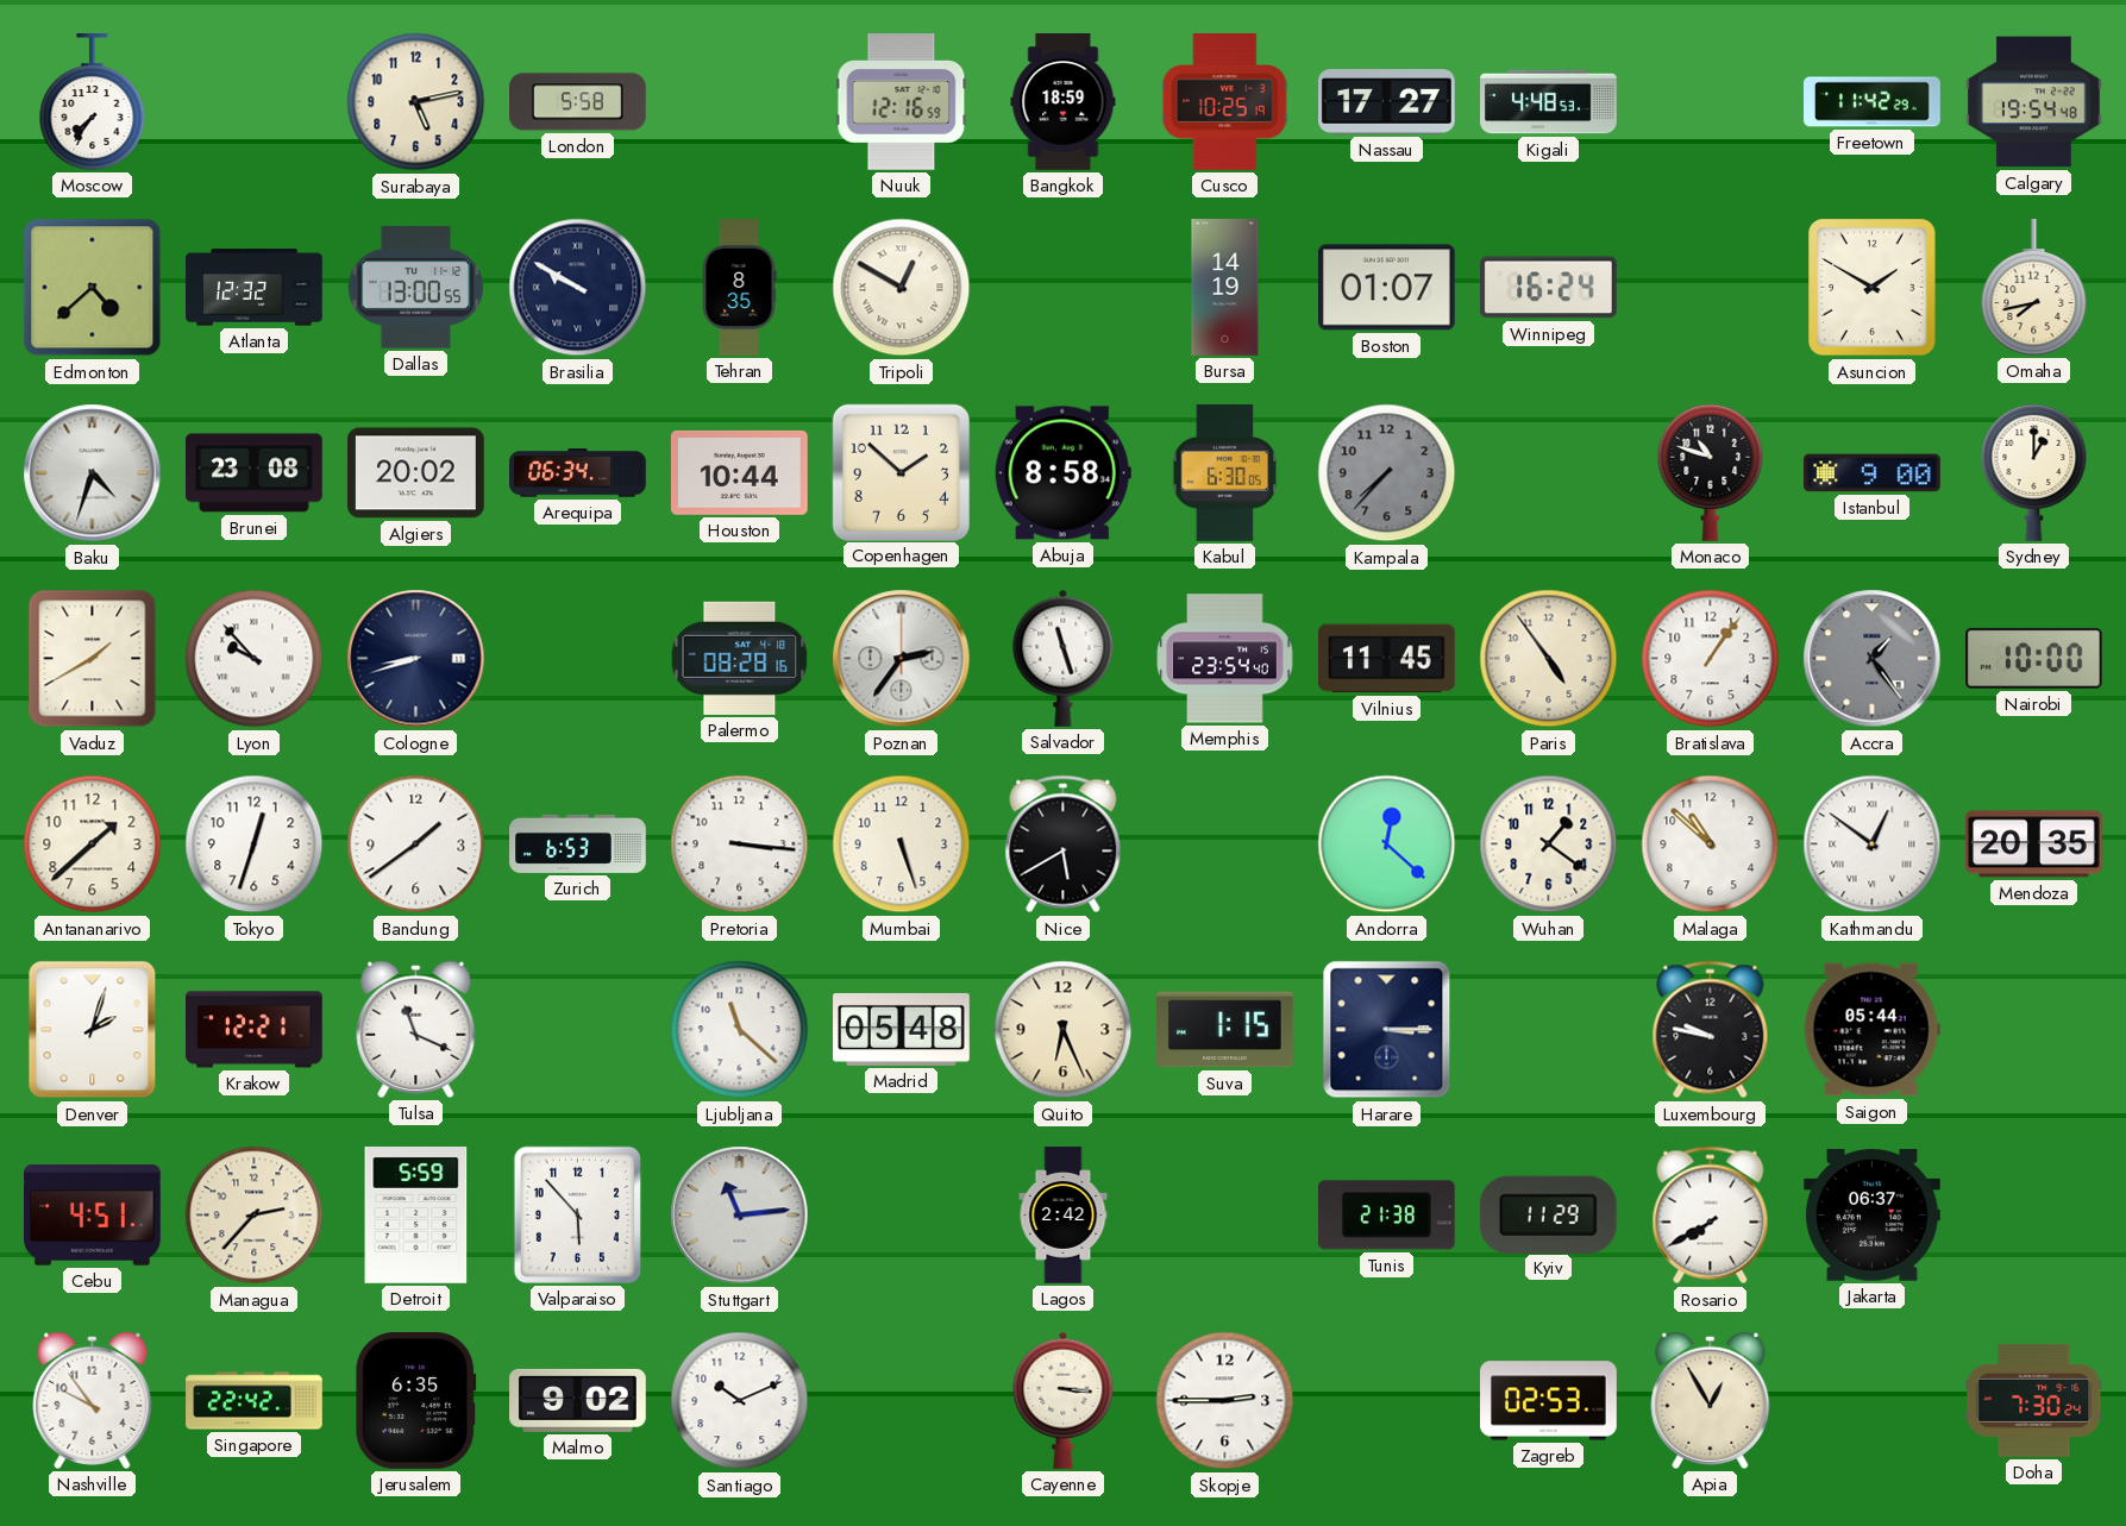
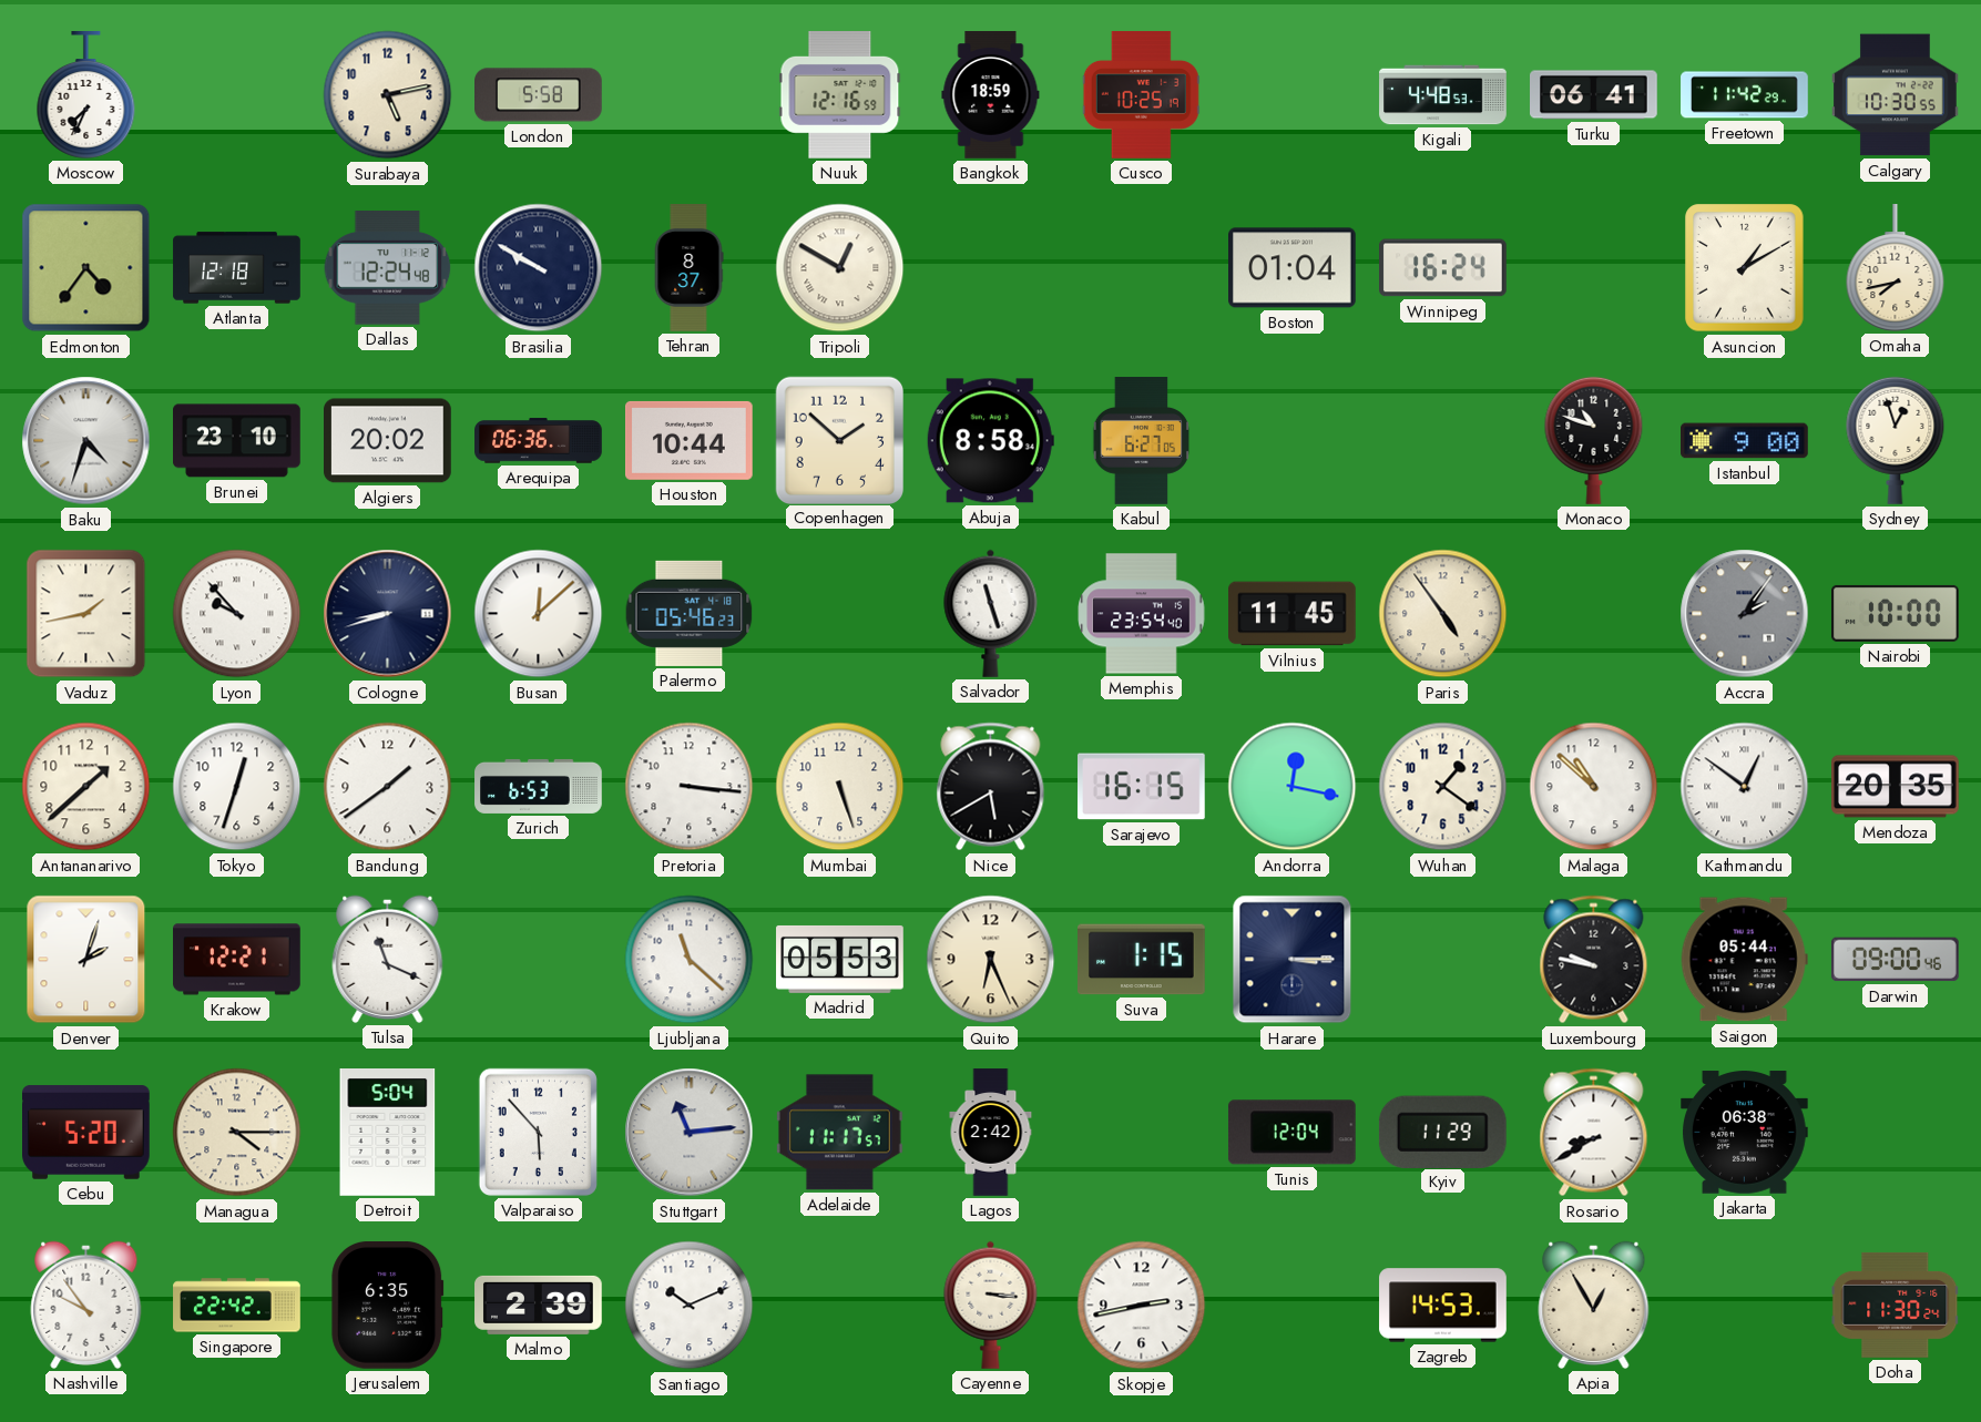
Moscow: 7:36 -> 7:34 (86, 95)
Nassau: 17:27 -> none (1387, 102)
Turku: none -> 06:41 (1594, 95)
Calgary: 19:54 -> 10:30 (1896, 95)
Edmonton: 4:38 -> 4:36 (86, 268)
Atlanta: 12:32 -> 12:18 (237, 268)
Dallas: 13:00 -> 12:24 (388, 268)
Tehran: 8:35 -> 8:37 (688, 268)
Bursa: 14:19 -> none (1225, 288)
Boston: 01:07 -> 01:04 (1293, 268)
Asuncion: 1:50 -> 1:10 (1745, 268)
Brunei: 23:08 -> 23:10 (237, 441)
Arequipa: 06:34 -> 06:36 (539, 441)
Kabul: 6:30 -> 6:27 (1142, 441)
Kampala: 7:37 -> none (1387, 473)
Sydney: 1:00 -> 12:57 (1896, 440)
Vaduz: 1:40 -> 1:43 (86, 614)
Busan: none -> 12:08 (539, 614)
Palermo: 08:28 -> 05:46 (690, 613)
Poznan: 2:36 -> none (902, 659)
Bratislava: 1:06 -> none (1711, 659)
Accra: 1:24 -> 2:06 (1745, 614)
Sarajevo: none -> 16:15 (1142, 787)
Andorra: 12:22 -> 12:17 (1293, 787)
Madrid: 05:48 -> 05:53 (840, 959)
Darwin: none -> 09:00 (1895, 960)
Cebu: 4:51 -> 5:20 (86, 1133)
Managua: 2:37 -> 4:15 (237, 1133)
Detroit: 5:59 -> 5:04 (388, 1133)
Adelaide: none -> 11:17 (839, 1133)
Tunis: 21:38 -> 12:04 (1291, 1133)
Rosario: 7:40 -> 8:40 (1594, 1133)
Jakarta: 06:37 -> 06:38 (1745, 1133)
Malmo: 9:02 -> 2:39 (539, 1305)
Skopje: 2:45 -> 2:43 (1142, 1306)
Zagreb: 02:53 -> 14:53 (1443, 1306)
Doha: 7:30 -> 11:30 (1896, 1305)
